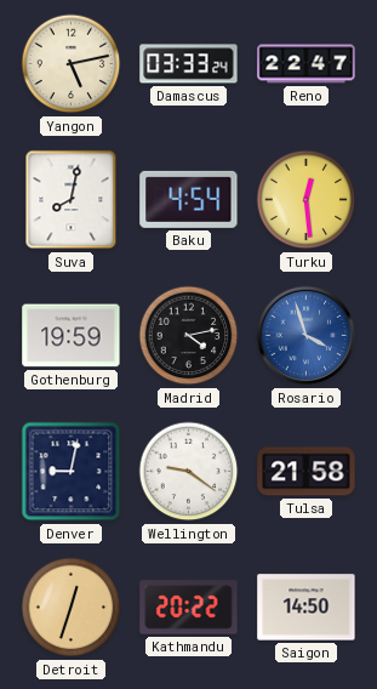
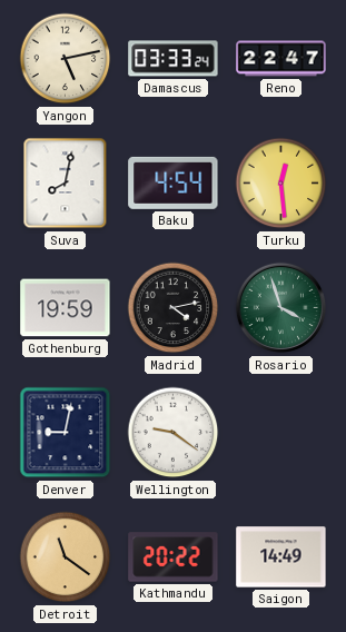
Rosario dial: blue -> green (281, 308)
Tulsa: 21:58 -> none (307, 472)
Detroit: 12:33 -> 11:21 (66, 557)
Saigon: 14:50 -> 14:49 (281, 557)
